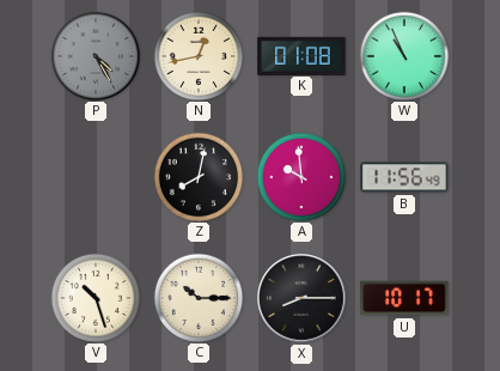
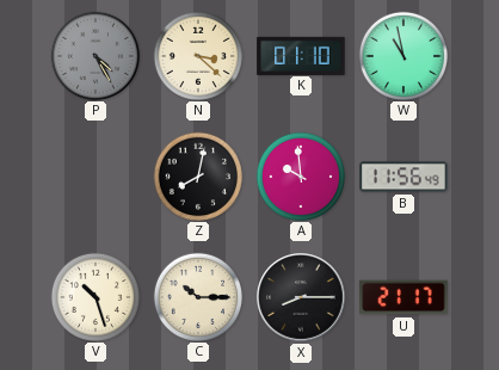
N: 12:43 -> 3:22 (197, 55)
K: 01:08 -> 01:10 (301, 55)
W: 10:56 -> 10:58 (402, 55)
U: 10:17 -> 21:17 (403, 297)
